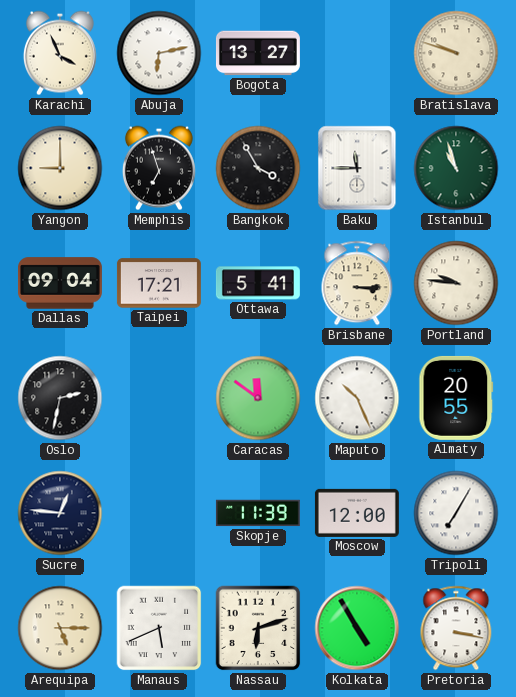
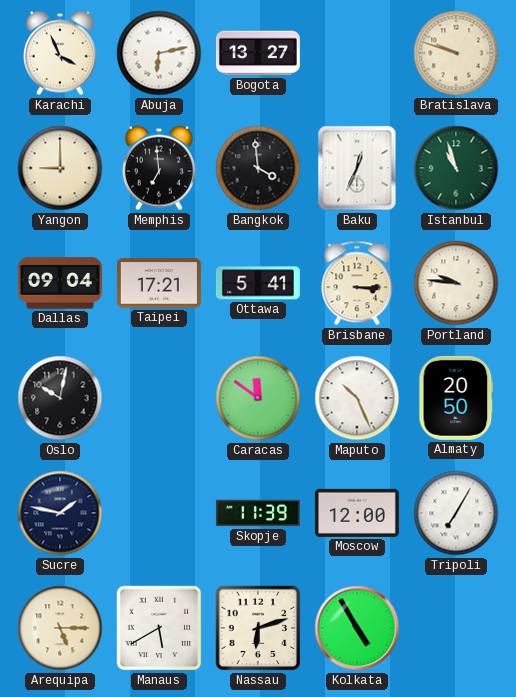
Memphis: 6:57 -> 6:59 (159, 168)
Bangkok: 3:55 -> 3:59 (258, 168)
Baku: 11:45 -> 12:34 (357, 168)
Oslo: 2:32 -> 10:02 (60, 398)
Almaty: 20:55 -> 20:50 (456, 398)
Sucre: 12:46 -> 1:47 (60, 513)
Manaus: 5:41 -> 5:40 (159, 628)
Pretoria: 3:17 -> none (456, 628)
